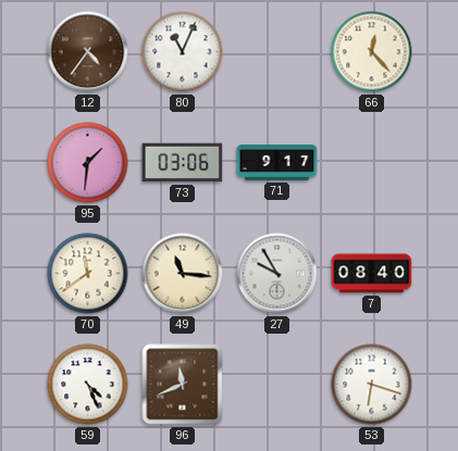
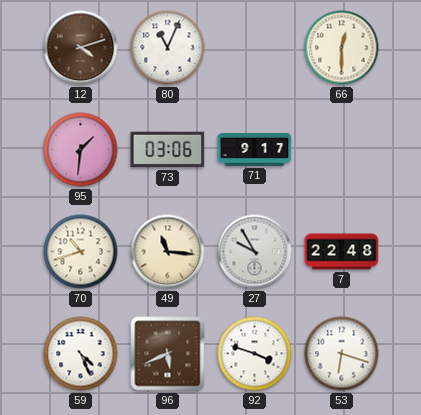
12: 4:36 -> 4:12 (81, 48)
66: 12:23 -> 12:30 (342, 48)
70: 11:39 -> 10:42 (81, 252)
7: 08:40 -> 22:48 (342, 252)
96: 11:41 -> 5:41 (168, 354)
92: none -> 3:48 (255, 354)
